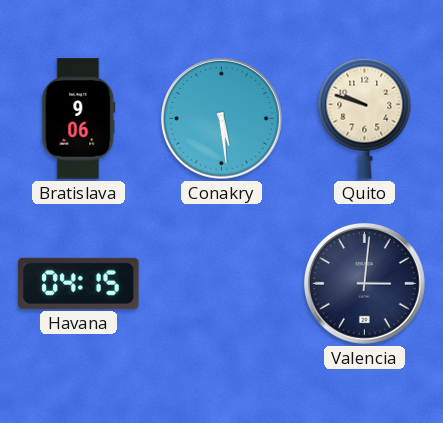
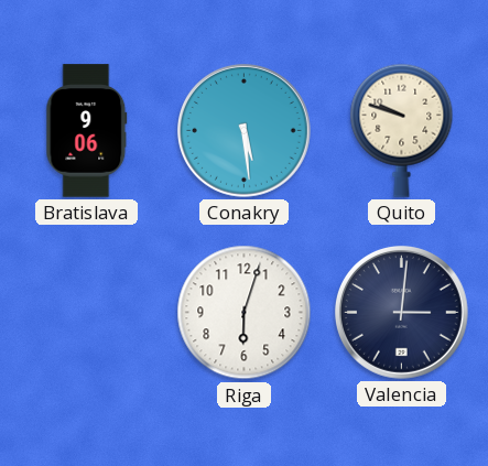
Havana: 04:15 -> none (79, 283)
Riga: none -> 6:03 (245, 313)
